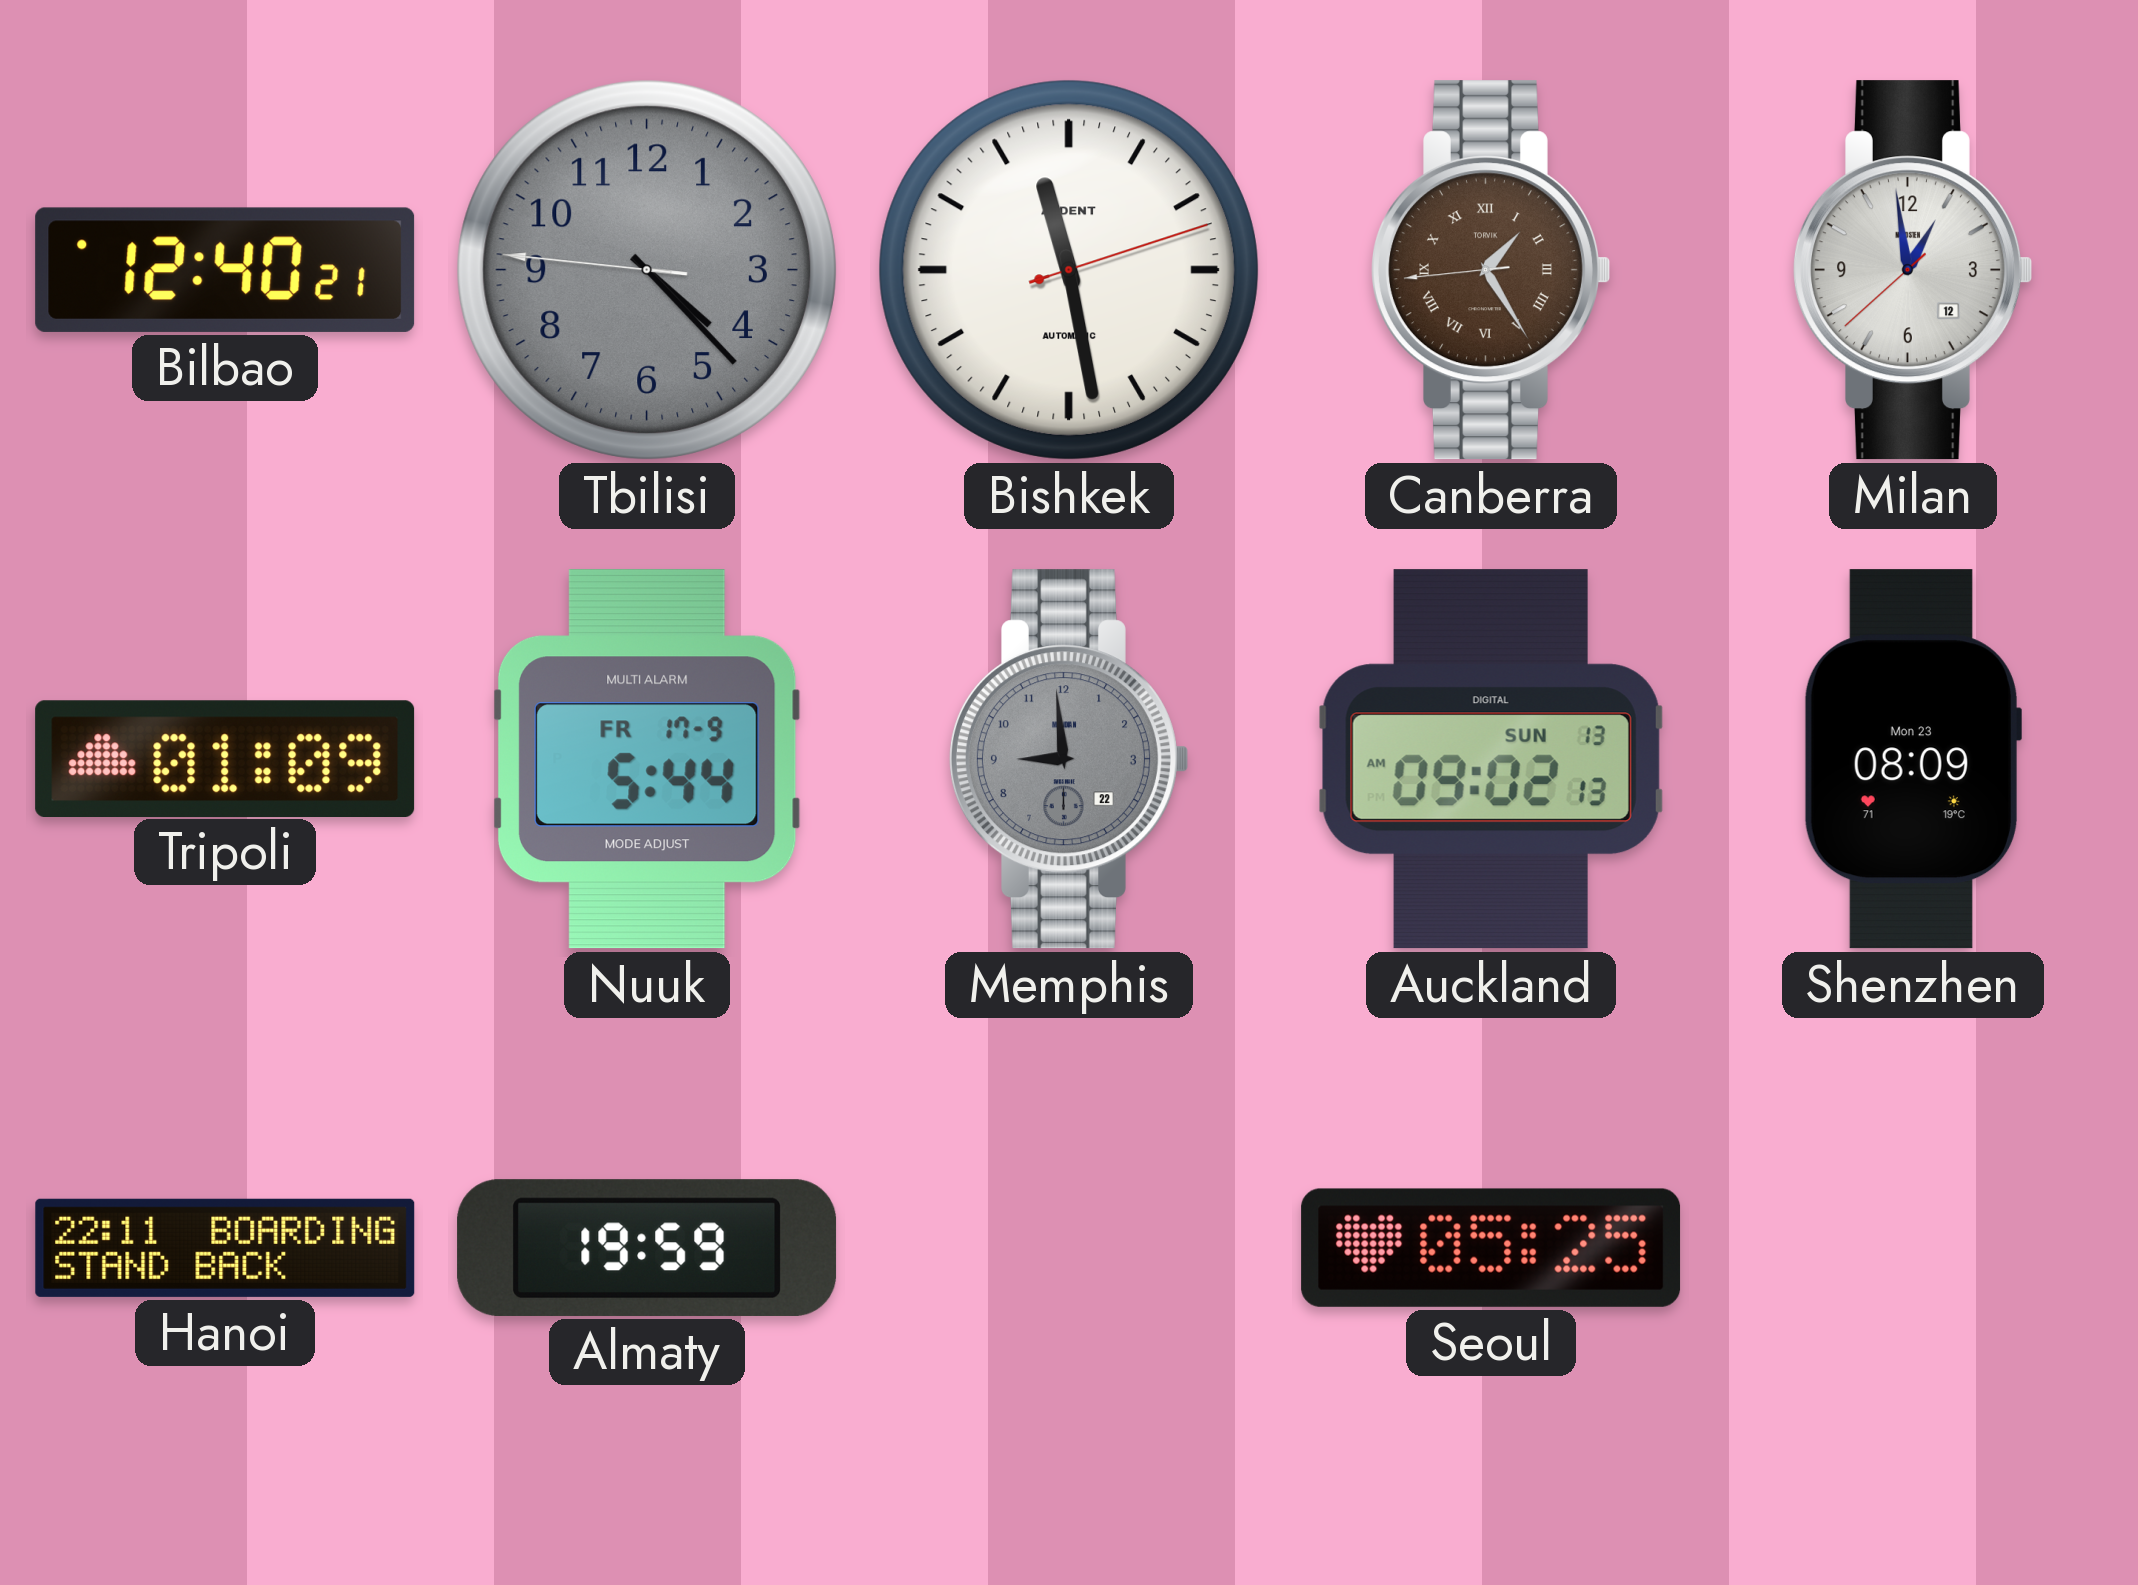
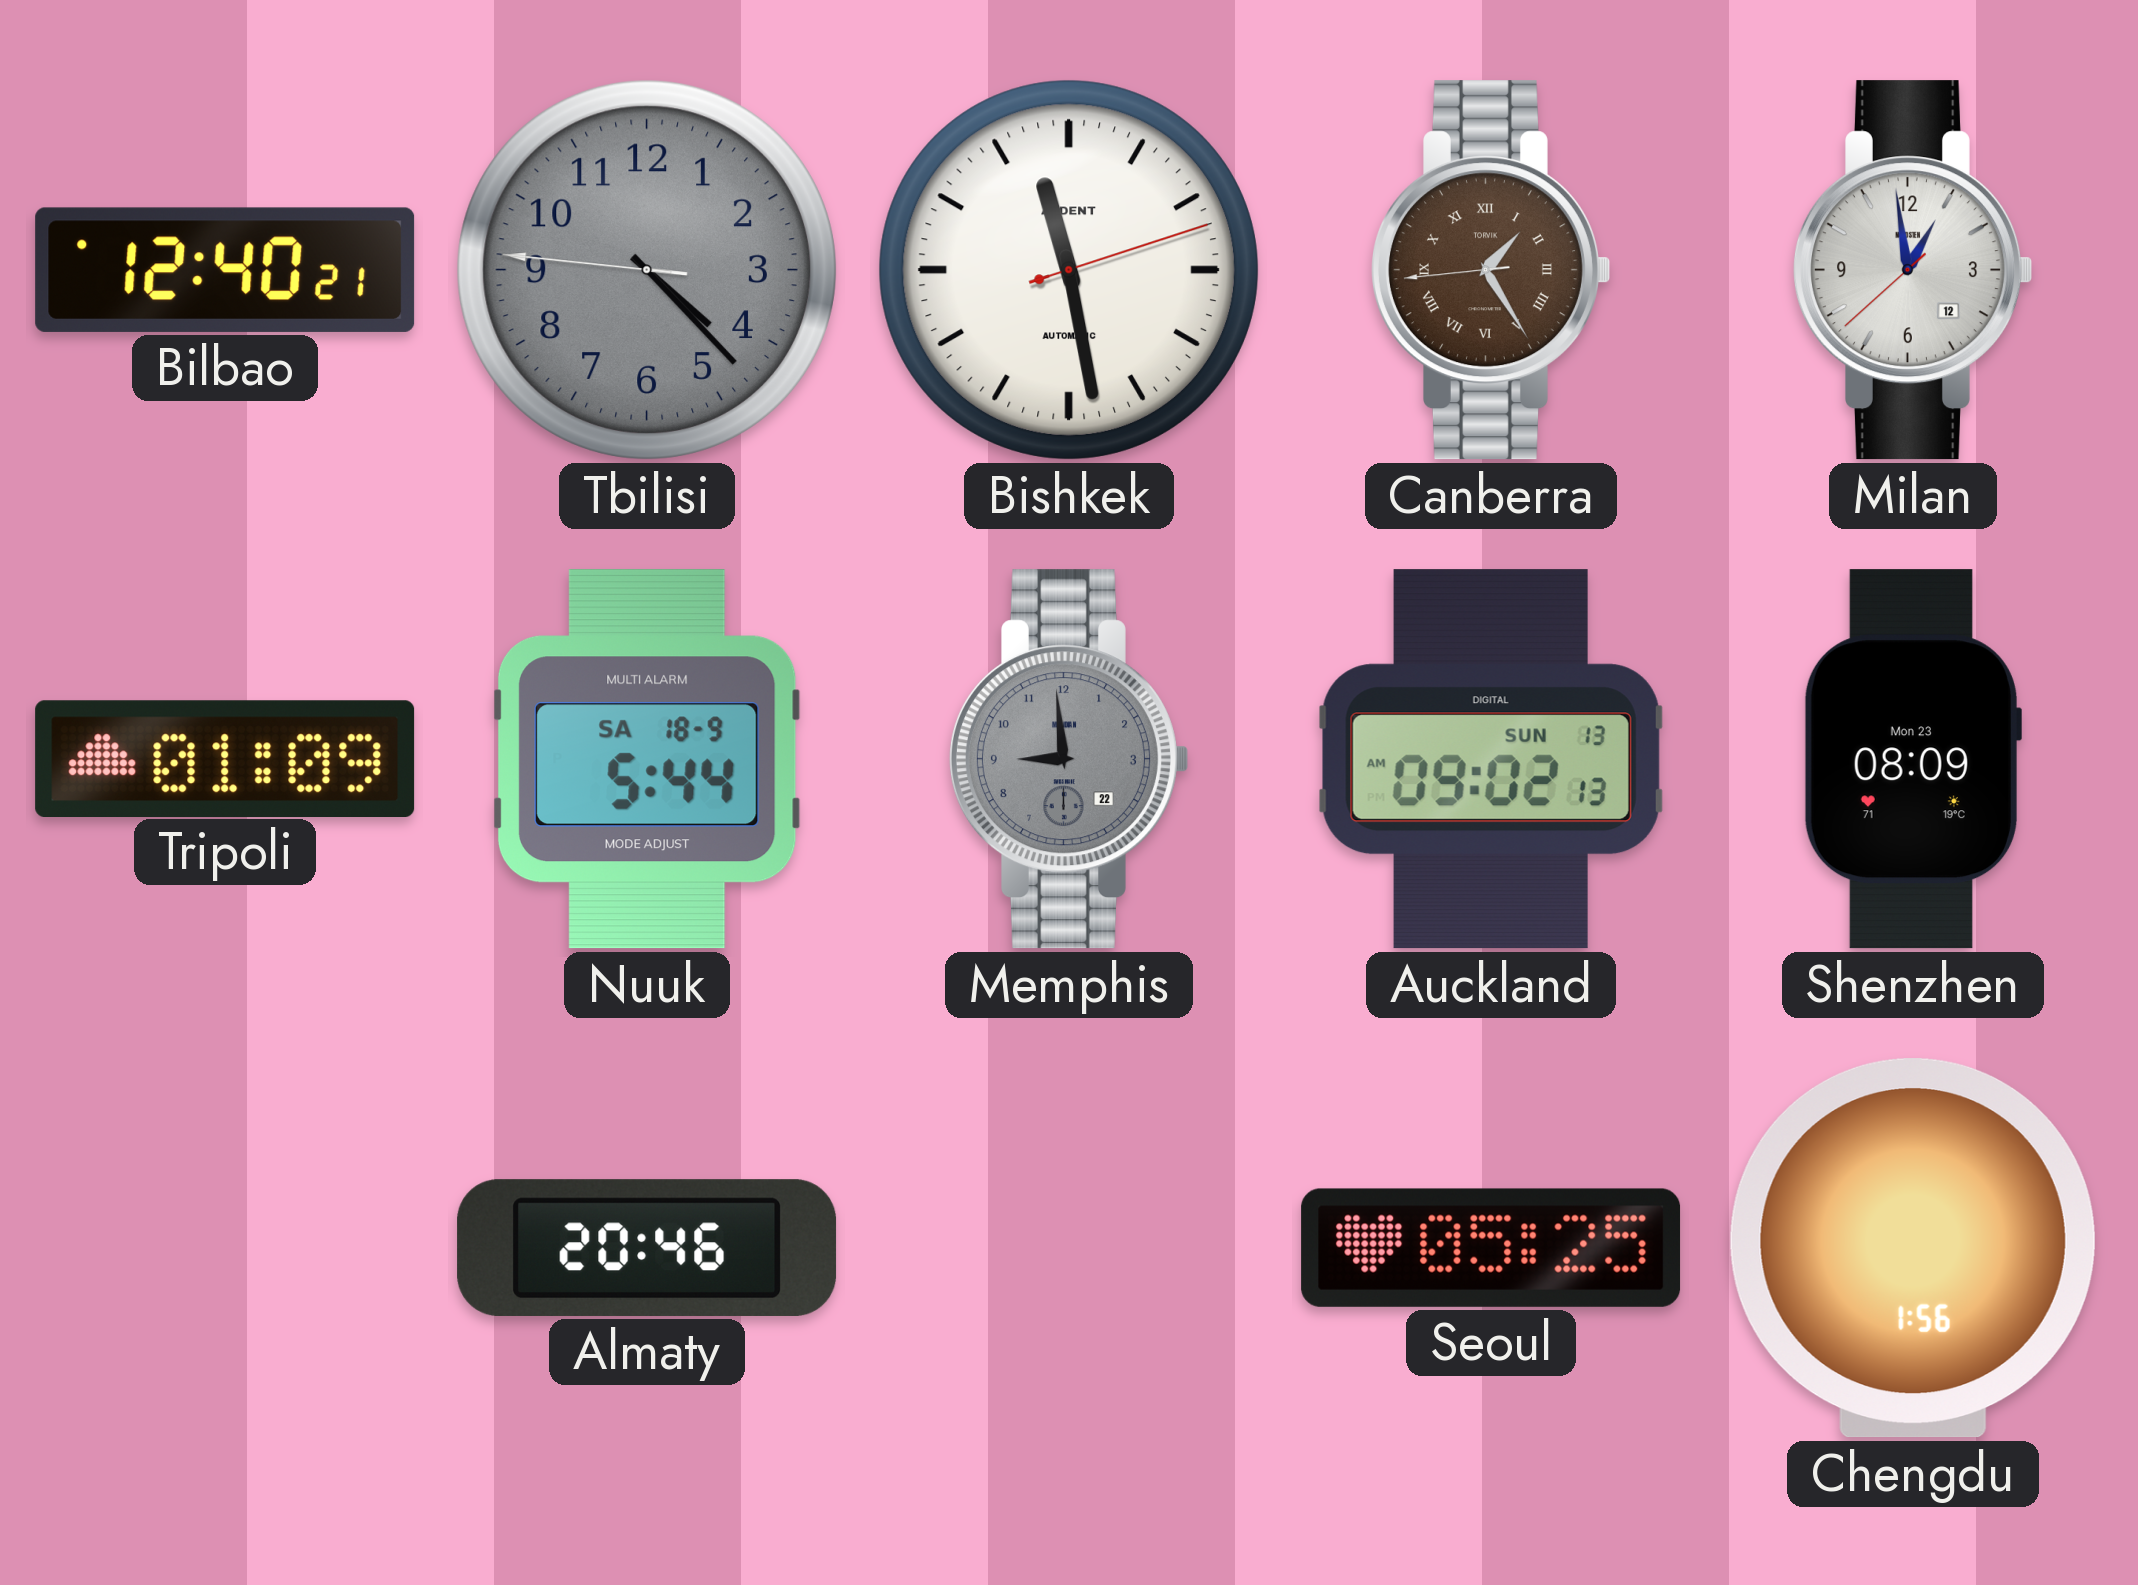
Nuuk date: FR 17-9 -> SA 18-9 (647, 759)
Hanoi: 22:11 -> none (225, 1248)
Almaty: 19:59 -> 20:46 (647, 1248)
Chengdu: none -> 1:56 (1913, 1248)
